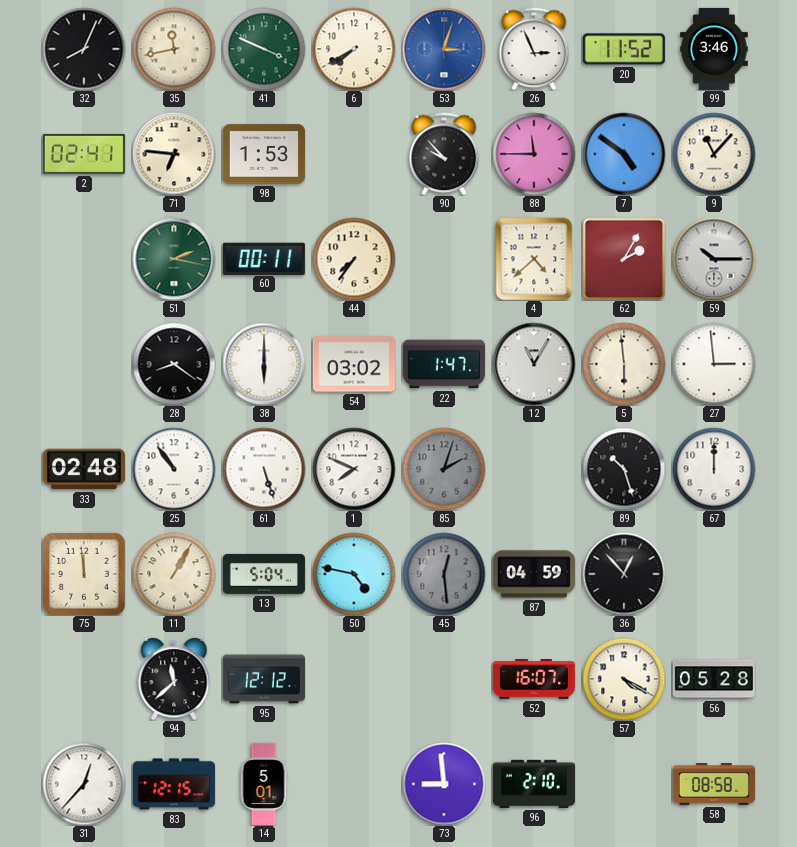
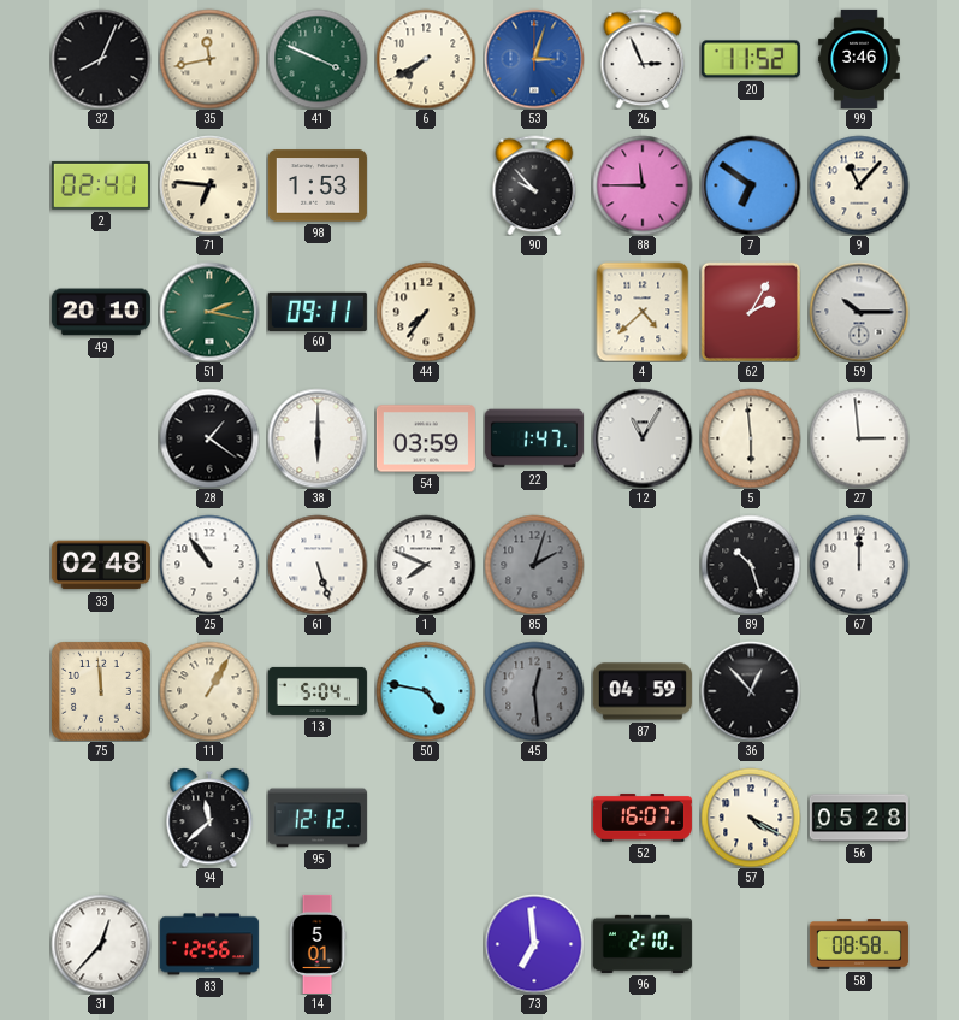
7: 4:51 -> 6:51 (751, 185)
49: none -> 20:10 (101, 312)
60: 00:11 -> 09:11 (318, 311)
28: 8:21 -> 1:21 (209, 438)
54: 03:02 -> 03:59 (426, 438)
83: 12:15 -> 12:56 (209, 944)
73: 8:59 -> 6:59 (534, 944)
